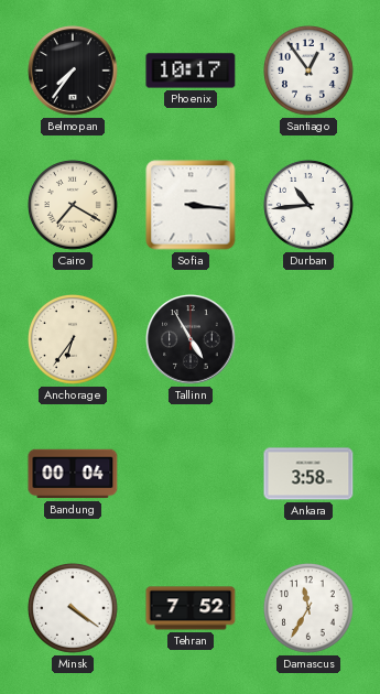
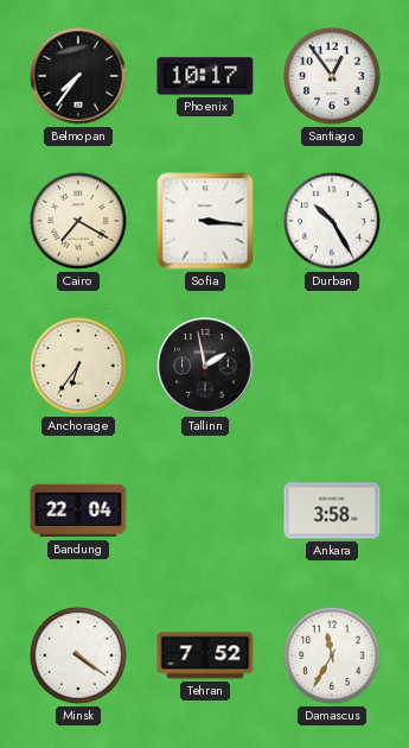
Durban: 10:44 -> 10:25 (333, 222)
Tallinn: 4:55 -> 1:58 (205, 366)
Bandung: 00:04 -> 22:04 (78, 511)
